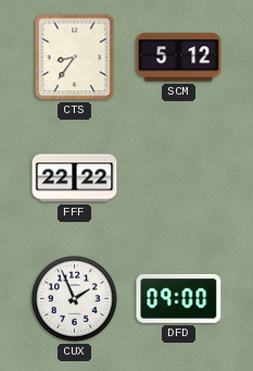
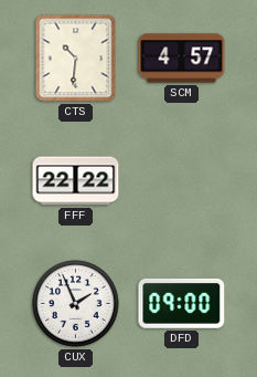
CTS: 8:36 -> 10:31 (76, 59)
SCM: 5:12 -> 4:57 (182, 59)
